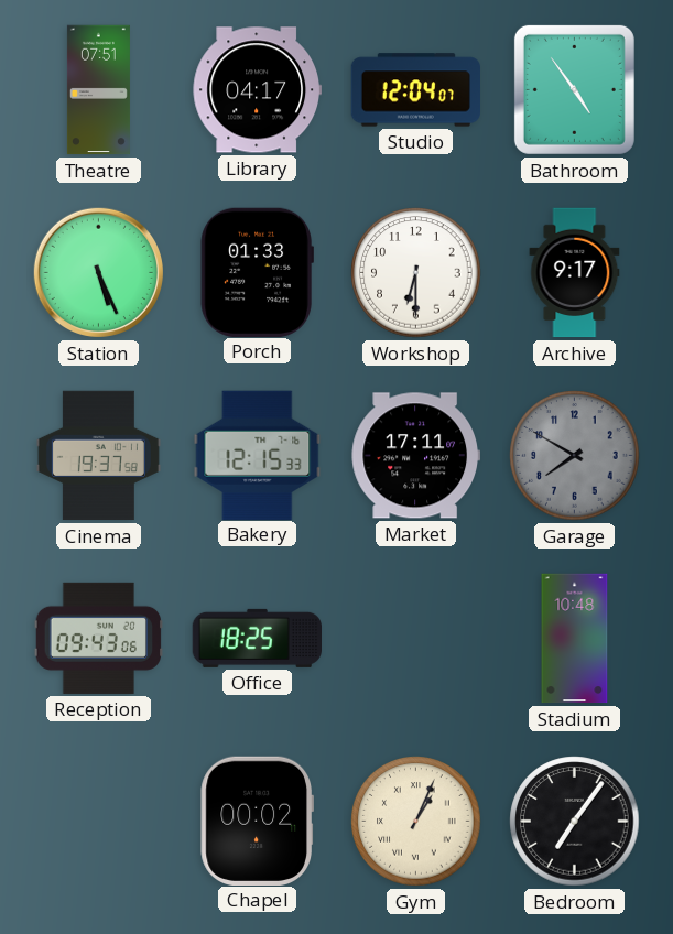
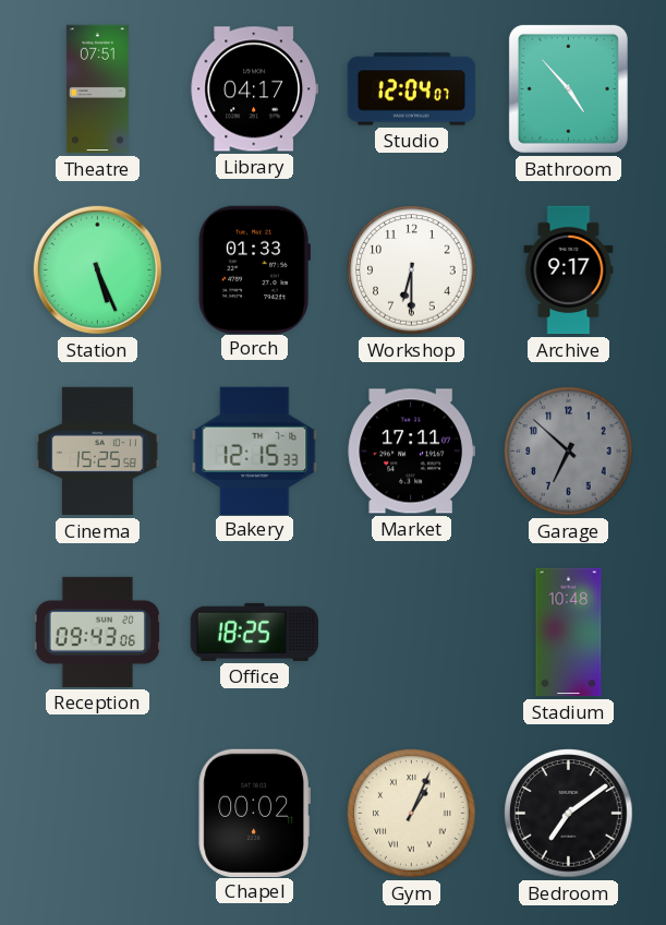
Bathroom: 4:54 -> 4:53 (568, 88)
Cinema: 19:37 -> 15:25 (97, 452)
Garage: 7:50 -> 6:52 (569, 452)
Bedroom: 7:06 -> 7:09 (569, 814)
